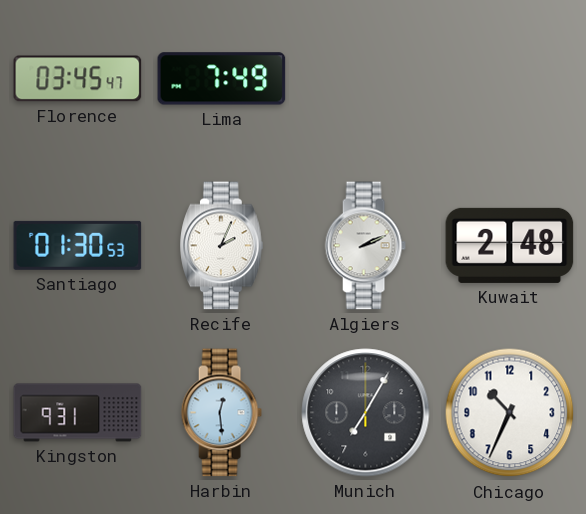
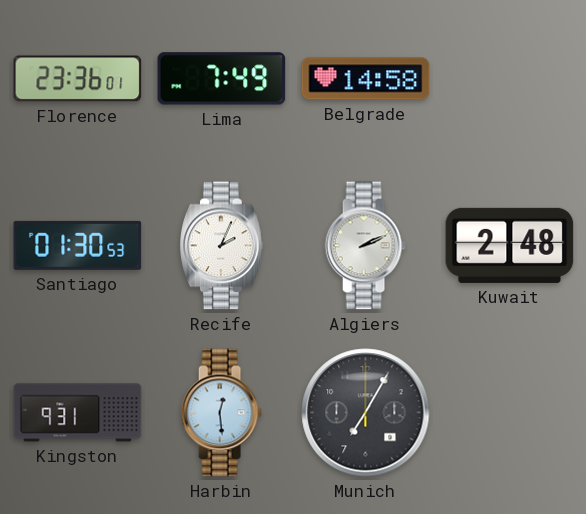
Florence: 03:45 -> 23:36 (78, 79)
Belgrade: none -> 14:58 (366, 79)
Chicago: 10:34 -> none (510, 413)
